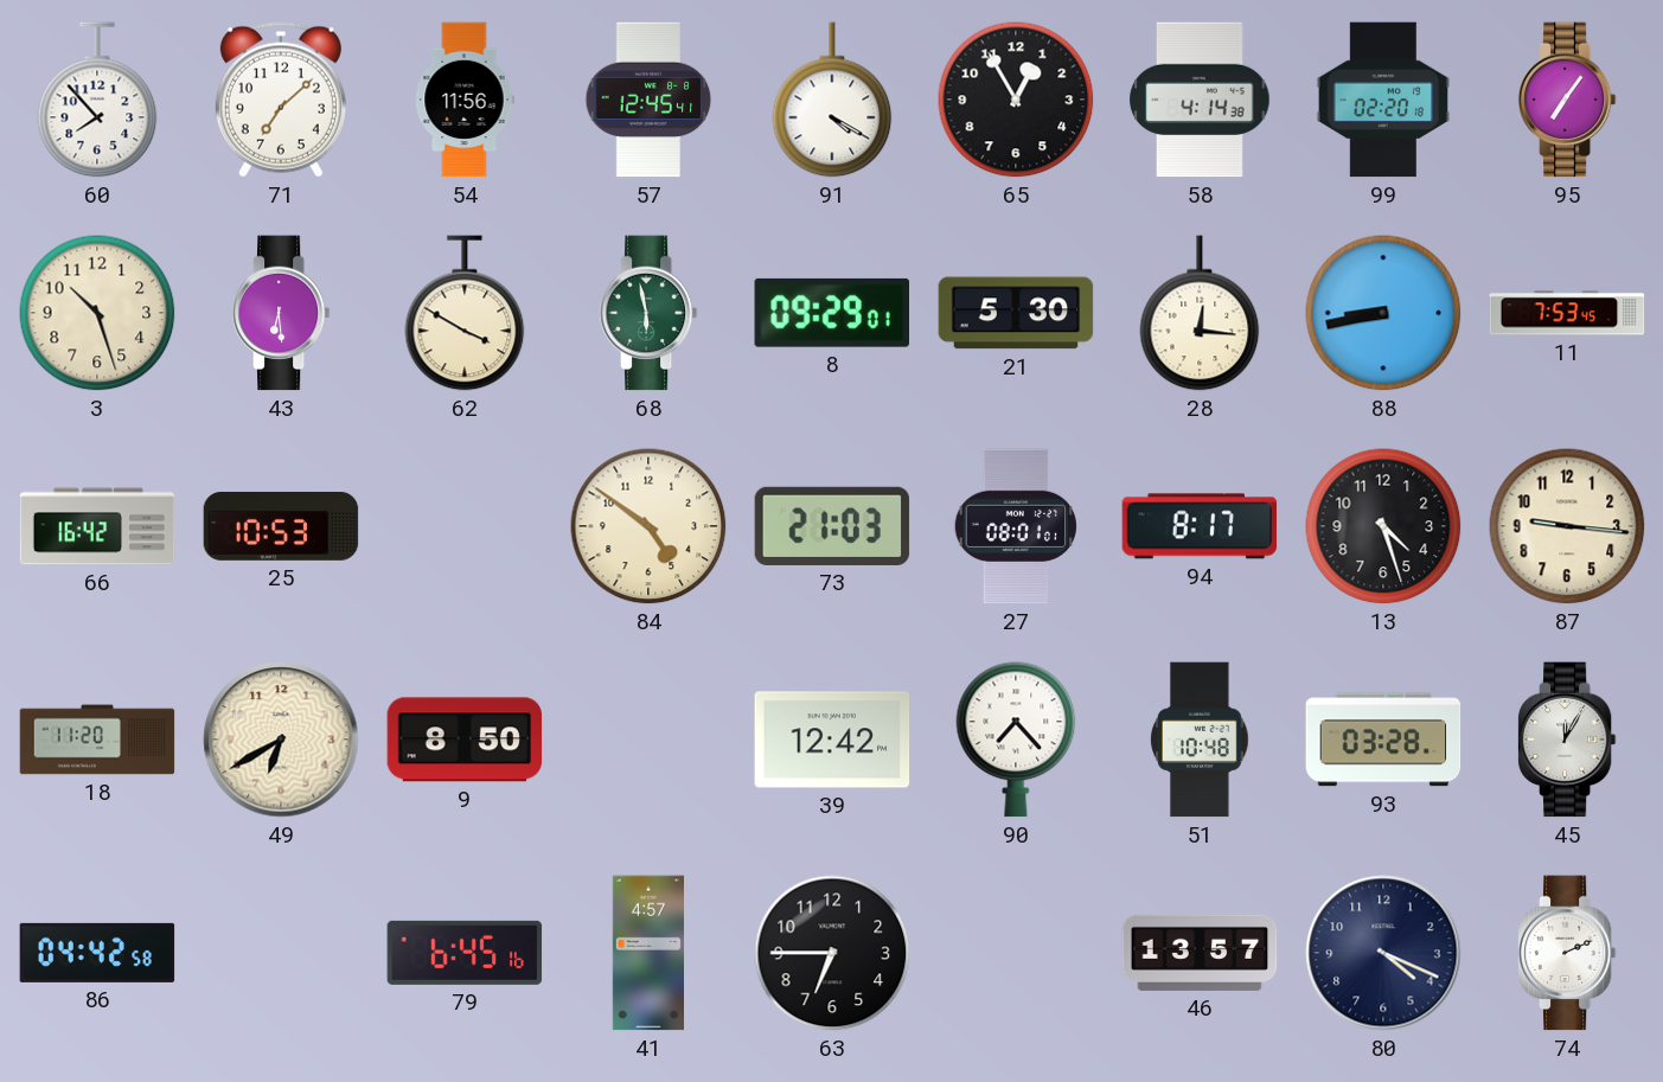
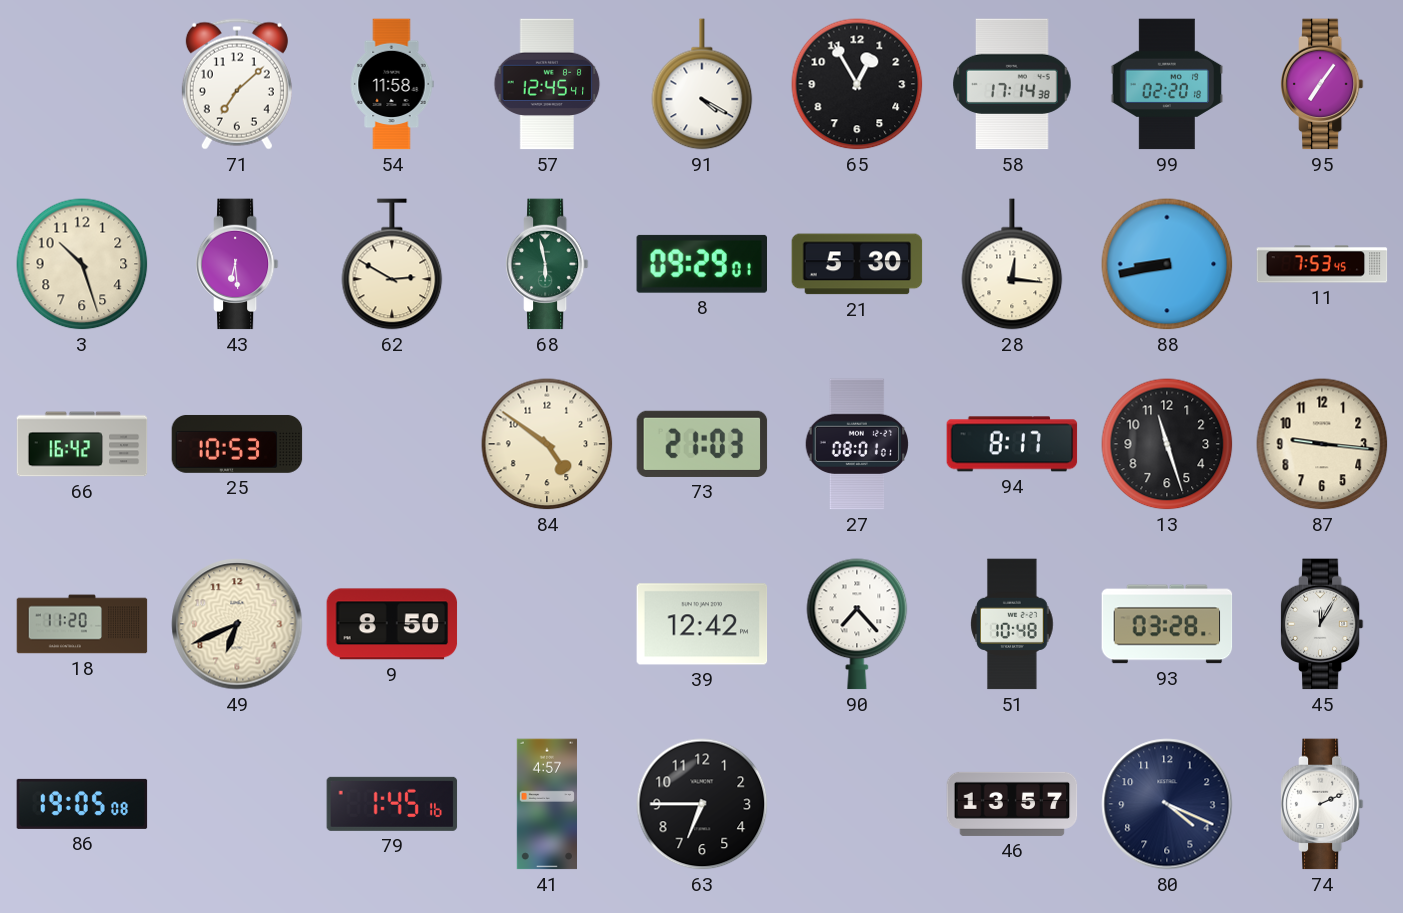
60: 7:53 -> none (97, 100)
54: 11:56 -> 11:58 (392, 84)
58: 4:14 -> 17:14 (1012, 84)
62: 3:50 -> 2:50 (392, 264)
13: 4:27 -> 11:27 (1167, 444)
49: 6:40 -> 6:41 (237, 624)
86: 04:42 -> 19:05 (82, 804)
79: 6:45 -> 1:45 (392, 804)
